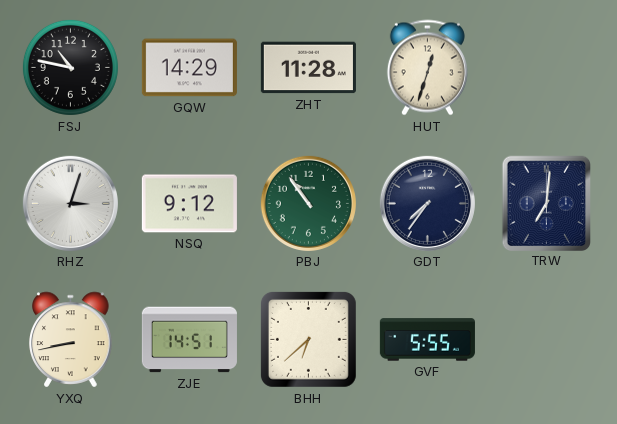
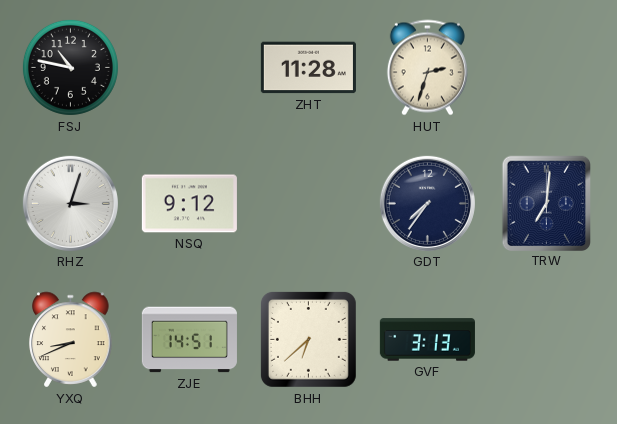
GQW: 14:29 -> none (189, 68)
HUT: 12:33 -> 2:33 (427, 68)
PBJ: 10:54 -> none (308, 203)
YXQ: 8:43 -> 8:41 (71, 340)
GVF: 5:55 -> 3:13 (427, 340)
